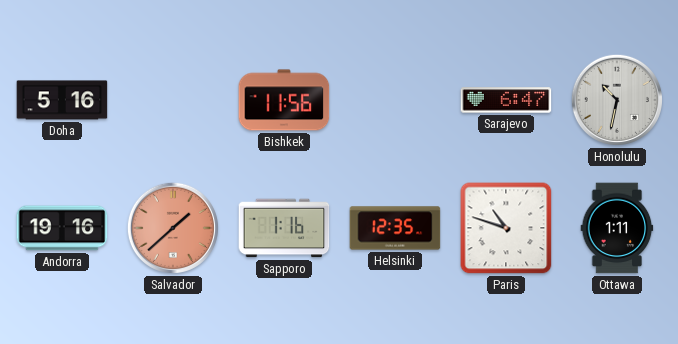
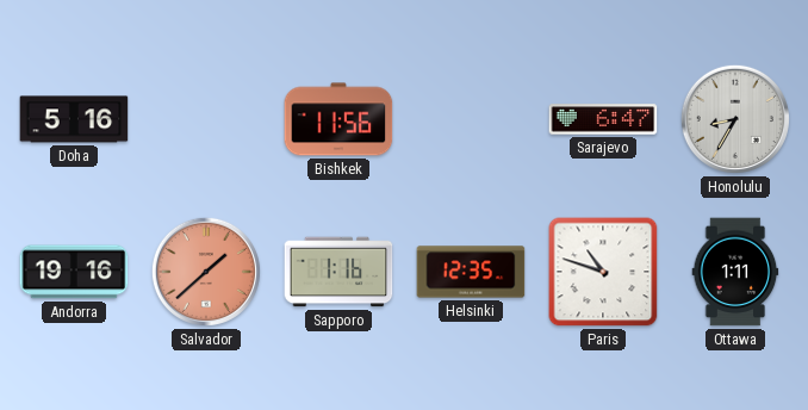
Honolulu: 10:32 -> 8:35 (735, 119)
